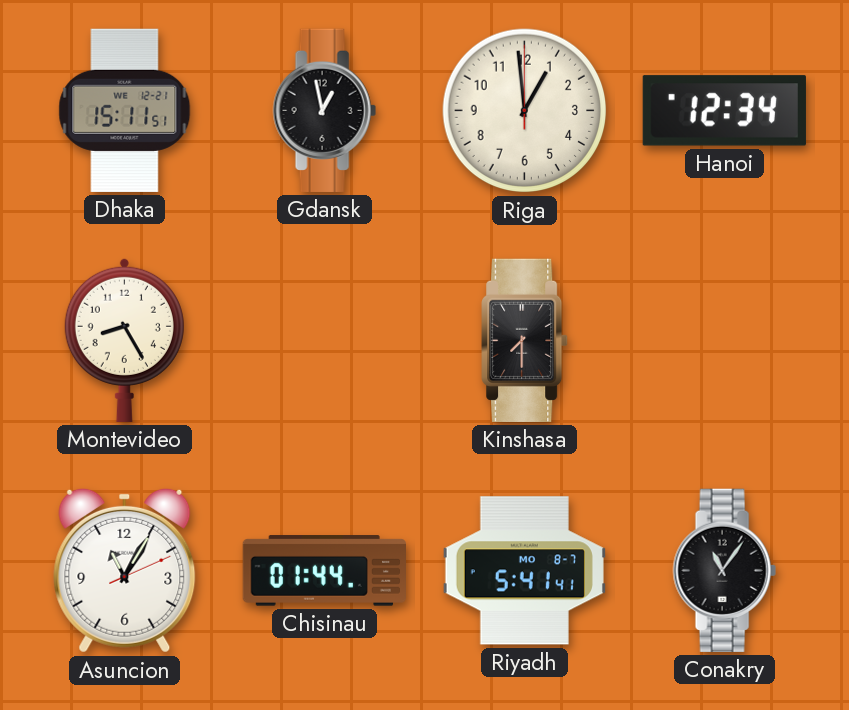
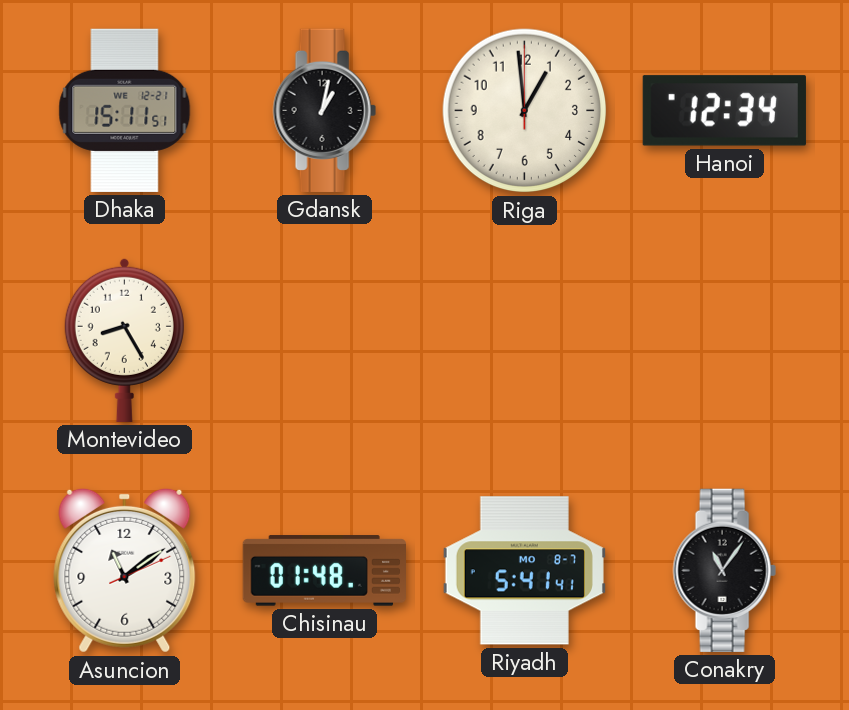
Gdansk: 12:58 -> 1:02 (324, 110)
Kinshasa: 7:30 -> none (525, 340)
Asuncion: 11:05 -> 11:09 (125, 570)
Chisinau: 01:44 -> 01:48 (324, 571)
